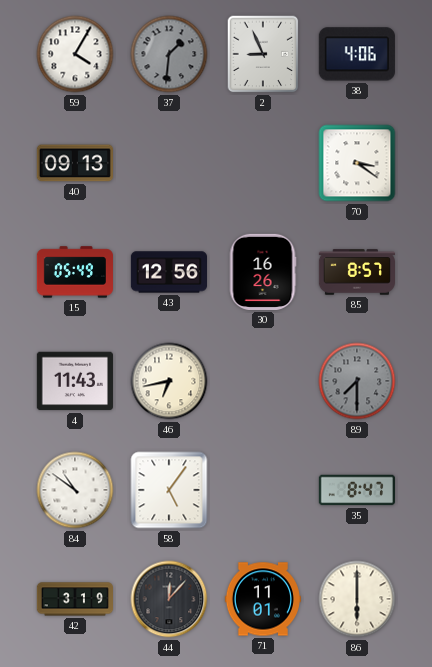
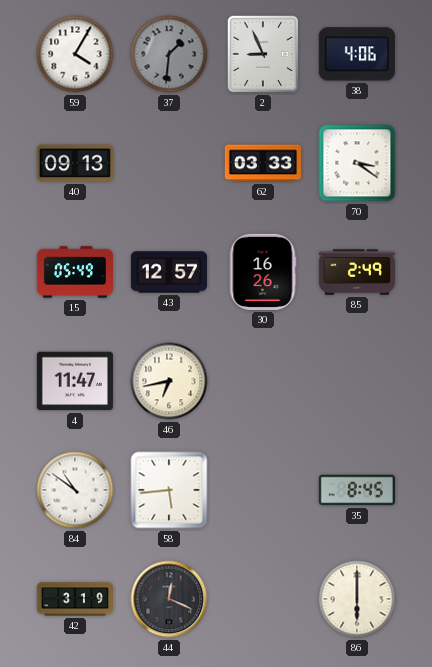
62: none -> 03:33 (262, 163)
43: 12:56 -> 12:57 (168, 272)
85: 8:57 -> 2:49 (356, 272)
4: 11:43 -> 11:47 (75, 381)
89: 7:30 -> none (357, 381)
58: 5:06 -> 5:44 (169, 490)
35: 8:47 -> 8:45 (356, 490)
44: 12:07 -> 12:19 (169, 599)
71: 11:01 -> none (263, 599)
